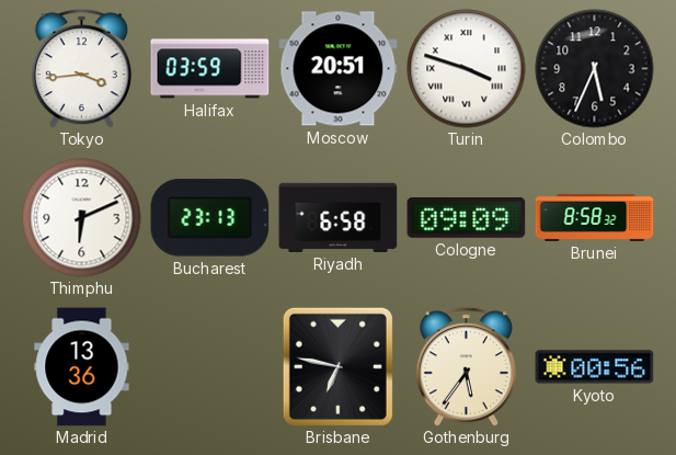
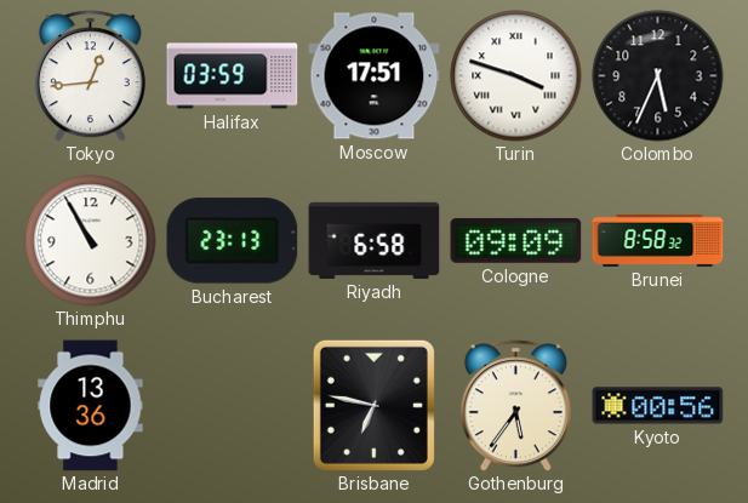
Tokyo: 3:44 -> 12:44 (90, 76)
Moscow: 20:51 -> 17:51 (375, 76)
Thimphu: 6:11 -> 10:55 (91, 241)
